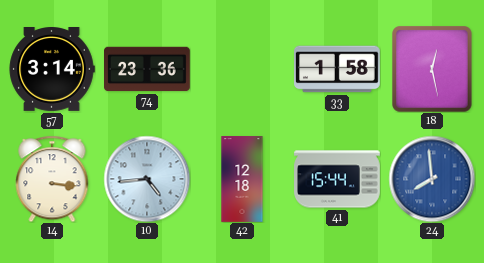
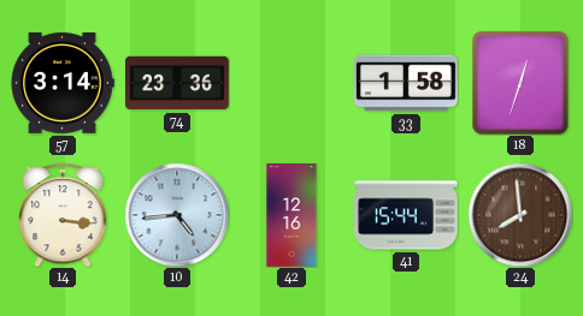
18: 12:28 -> 12:33 (520, 83)
42: 12:18 -> 12:16 (291, 215)
24 dial: blue -> brown (520, 215)
